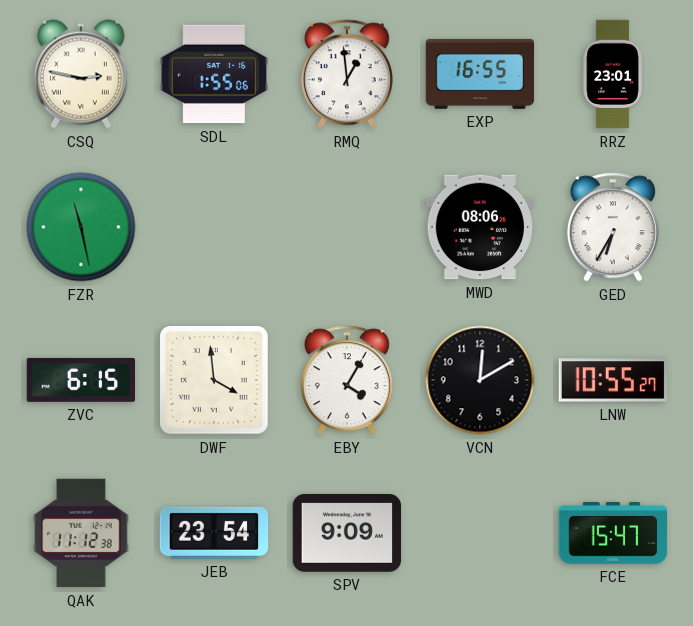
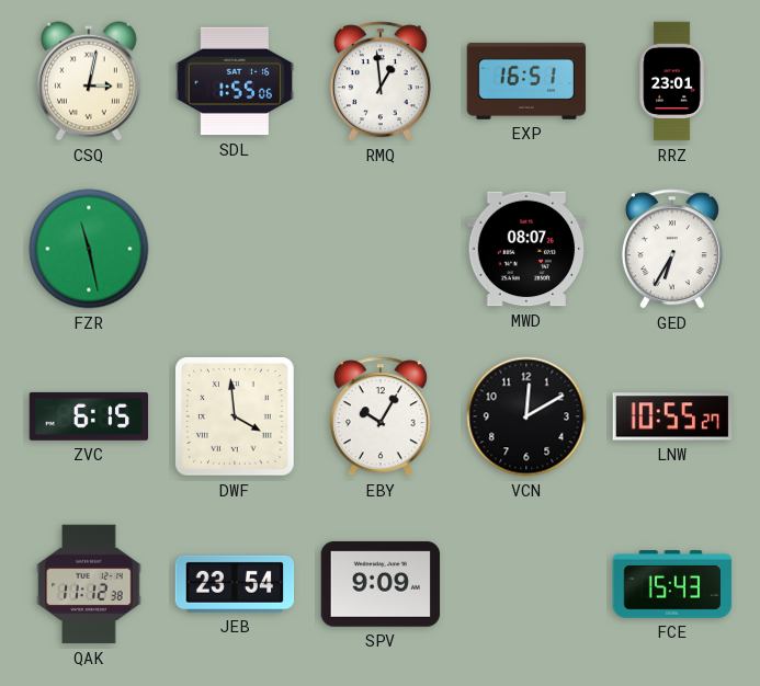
CSQ: 2:47 -> 3:02 (89, 81)
EXP: 16:55 -> 16:51 (526, 81)
MWD: 08:06 -> 08:07 (526, 249)
EBY: 4:05 -> 10:05 (381, 416)
FCE: 15:47 -> 15:43 (672, 585)
